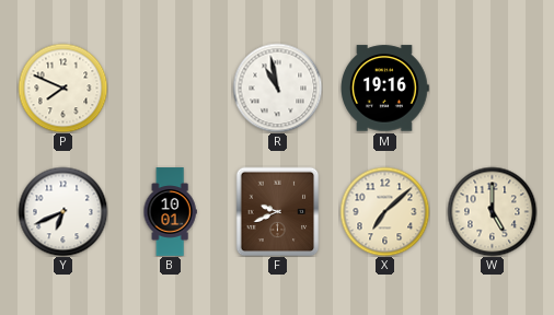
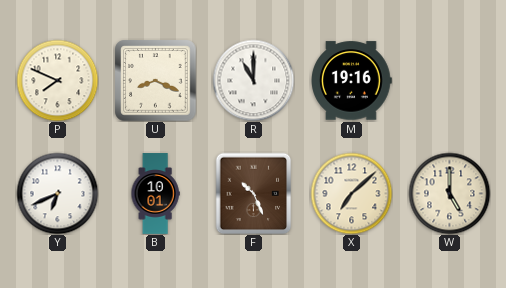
U: none -> 8:19 (155, 80)
R: 10:58 -> 11:00 (253, 80)
F: 9:41 -> 10:26 (254, 193)
